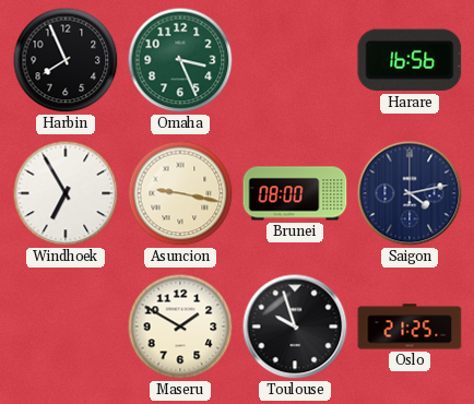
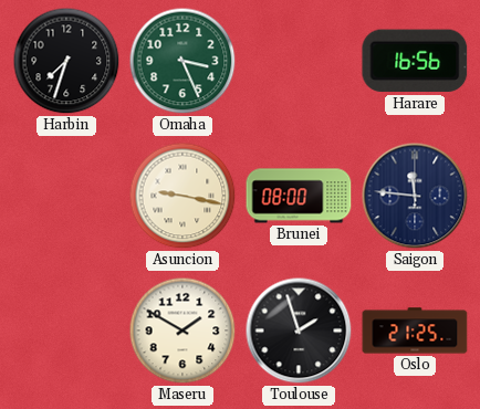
Harbin: 7:56 -> 7:33 (66, 61)
Windhoek: 6:55 -> none (66, 193)
Saigon: 4:13 -> 11:46 (415, 196)
Toulouse: 9:57 -> 1:57 (299, 331)
